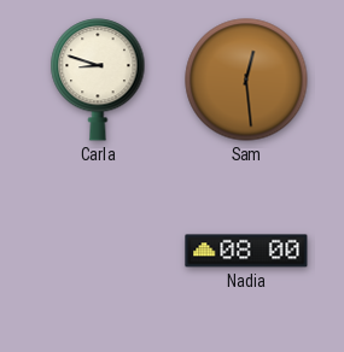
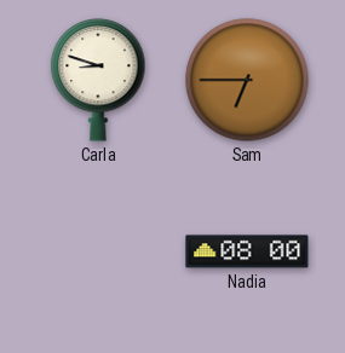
Sam: 12:29 -> 6:45 (247, 80)
